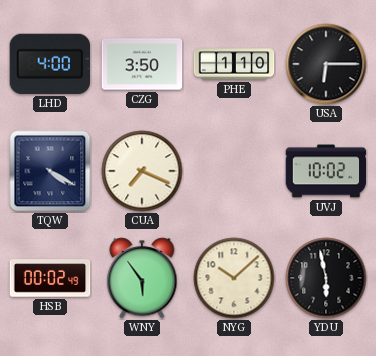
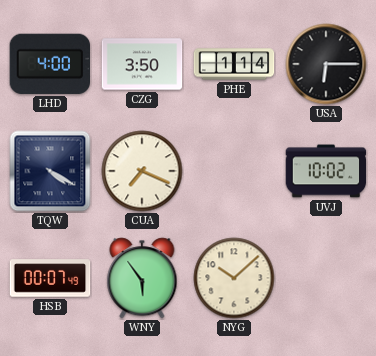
PHE: 1:10 -> 1:14 (234, 64)
HSB: 00:02 -> 00:07 (50, 278)
YDU: 5:58 -> none (326, 278)
